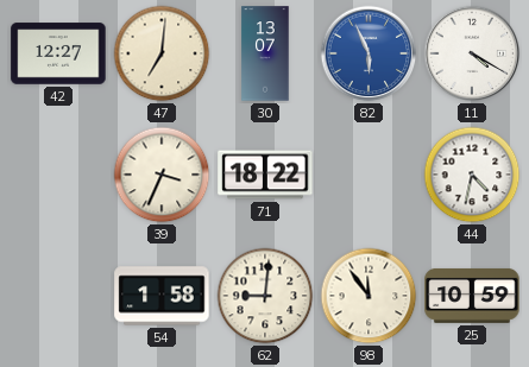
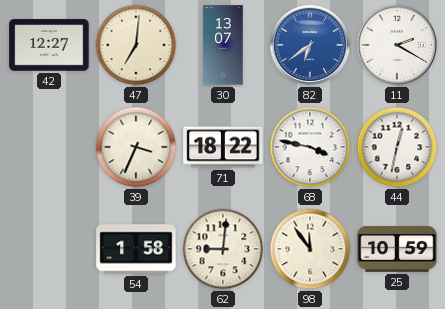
82: 5:56 -> 6:39 (310, 45)
11: 4:20 -> 2:20 (397, 45)
68: none -> 3:47 (310, 147)
44: 4:32 -> 12:32 (397, 147)
